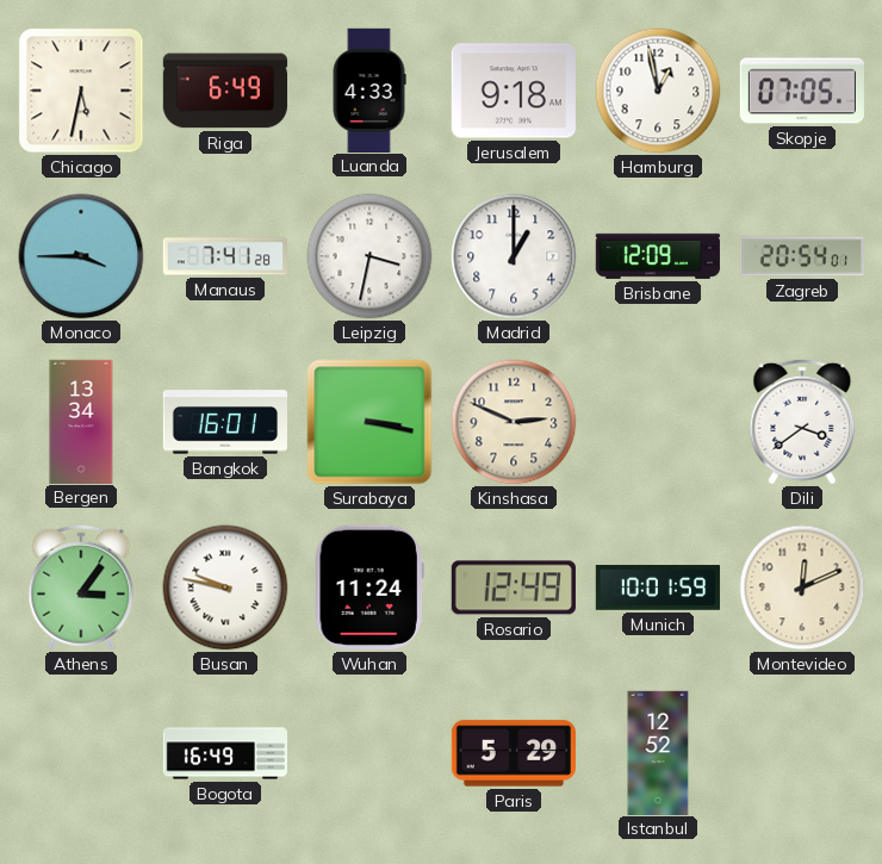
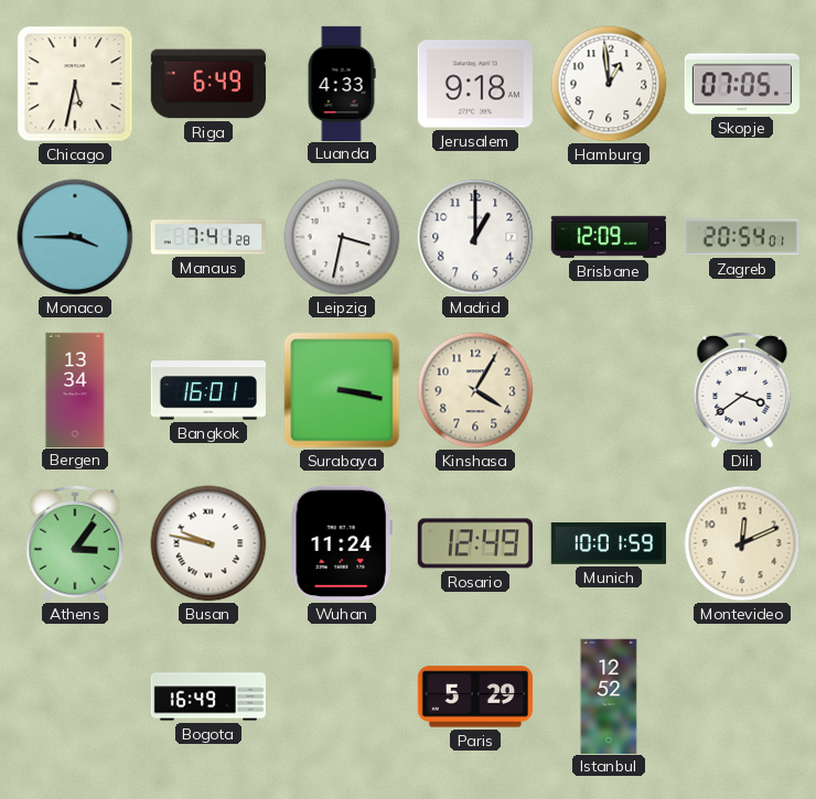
Hamburg: 12:58 -> 12:59 (609, 84)
Kinshasa: 2:49 -> 4:05 (475, 390)
